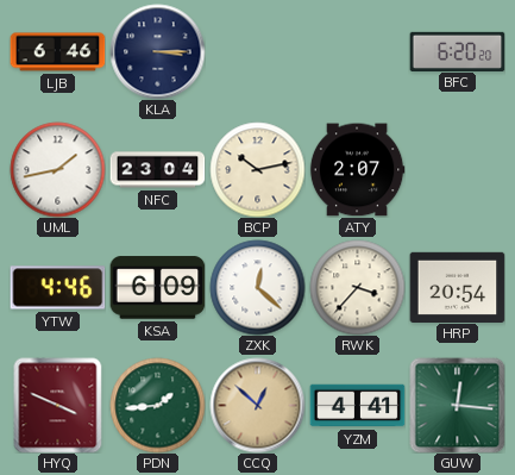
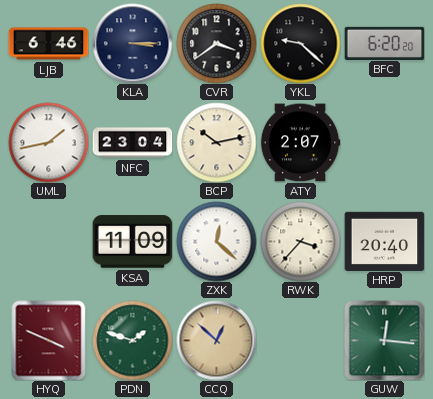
CVR: none -> 3:39 (216, 43)
YKL: none -> 9:22 (300, 43)
YTW: 4:46 -> none (57, 288)
KSA: 6:09 -> 11:09 (132, 242)
HRP: 20:54 -> 20:40 (384, 241)
PDN: 1:44 -> 1:48 (132, 340)
YZM: 4:41 -> none (357, 406)
